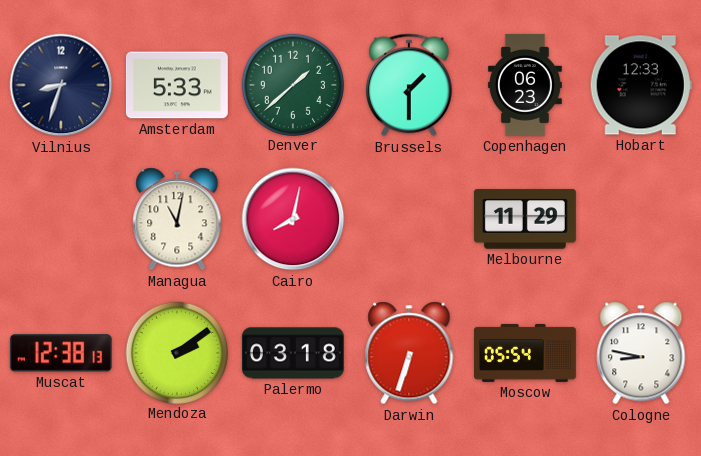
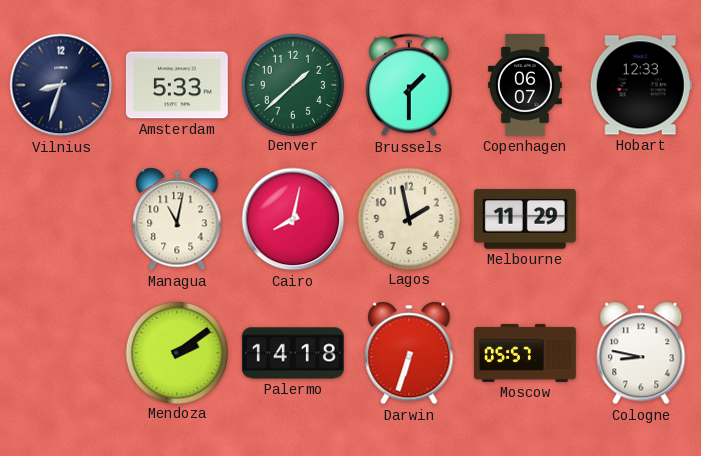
Copenhagen: 06:23 -> 06:07 (525, 85)
Lagos: none -> 1:58 (408, 218)
Muscat: 12:38 -> none (61, 353)
Palermo: 03:18 -> 14:18 (293, 353)
Moscow: 05:54 -> 05:57 (525, 353)
